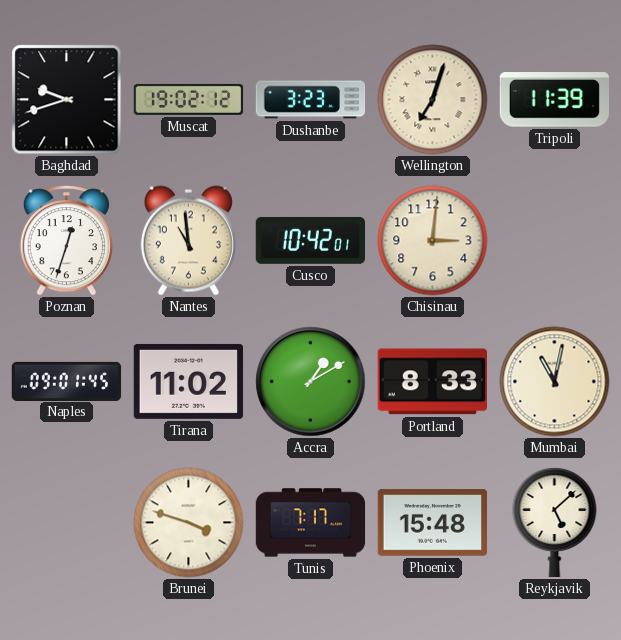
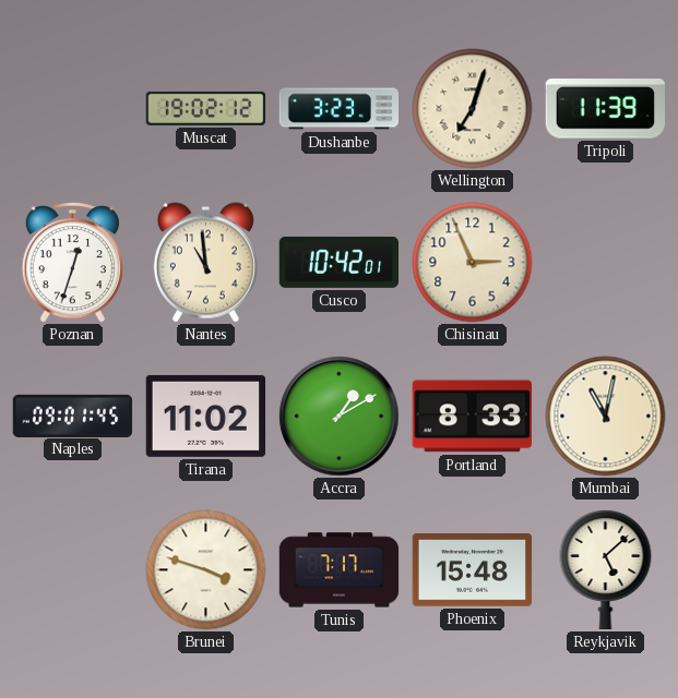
Baghdad: 9:42 -> none (67, 100)
Chisinau: 3:01 -> 2:56 (473, 263)
